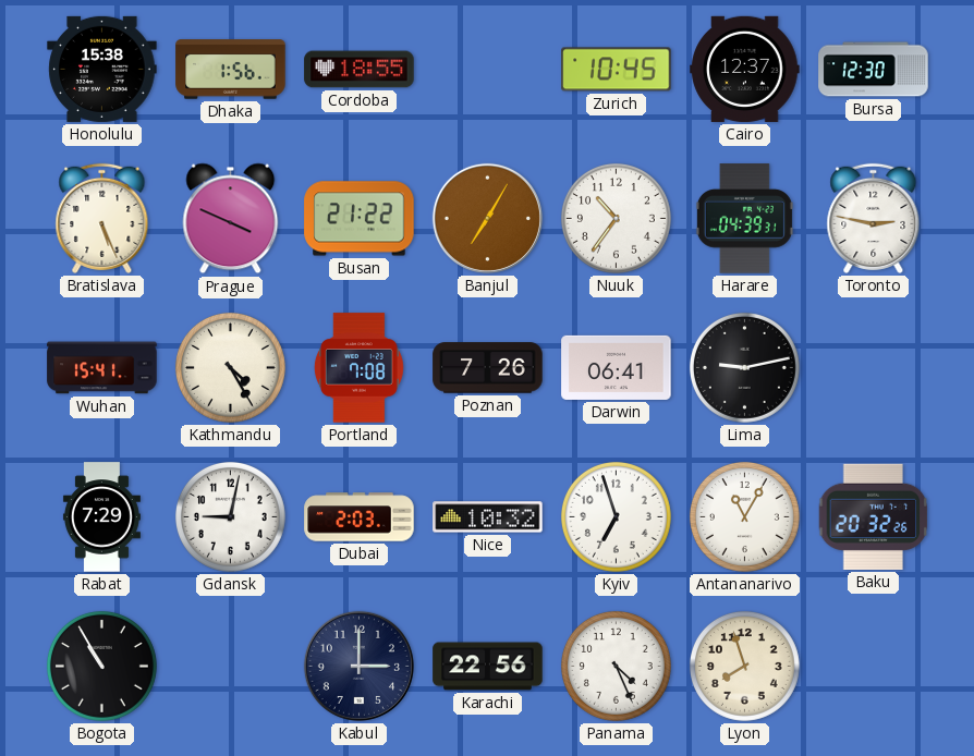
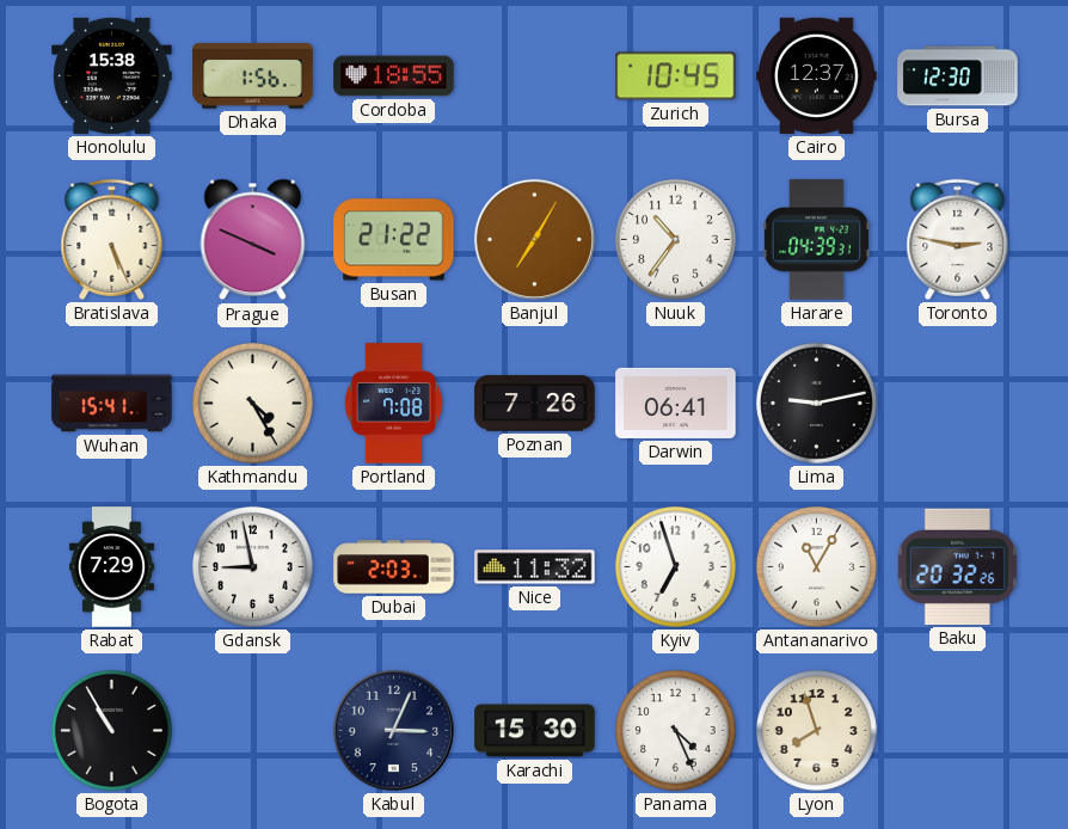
Gdansk: 9:02 -> 8:58 (252, 566)
Nice: 10:32 -> 11:32 (535, 567)
Kabul: 3:00 -> 3:04 (393, 730)
Karachi: 22:56 -> 15:30 (535, 731)
